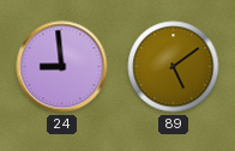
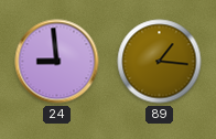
89: 5:09 -> 1:16 (160, 62)
